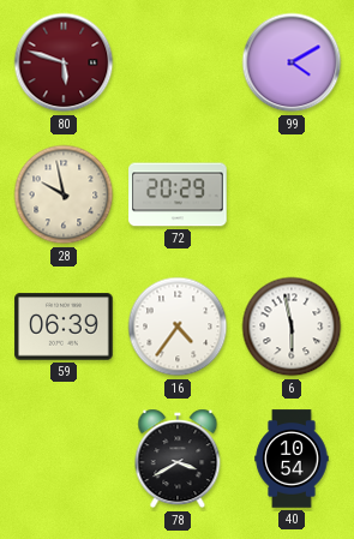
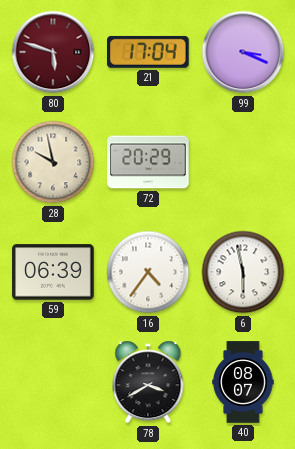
21: none -> 17:04 (149, 52)
99: 4:10 -> 3:19 (243, 52)
40: 10:54 -> 08:07 (243, 382)
